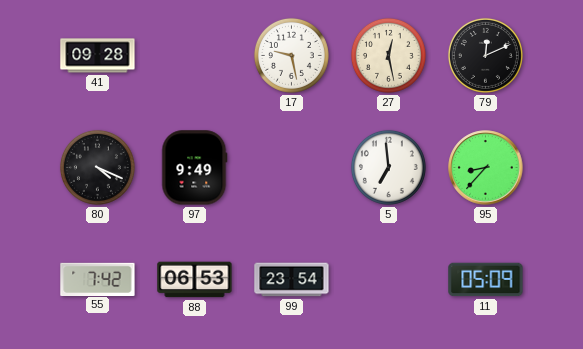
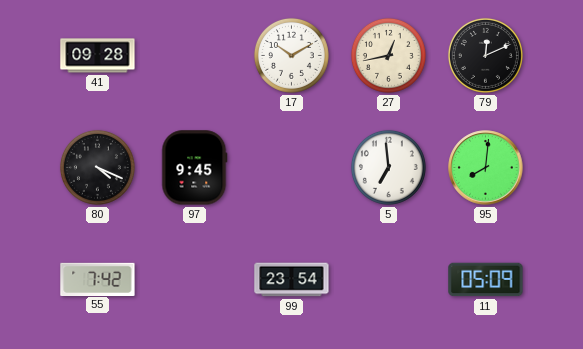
17: 9:28 -> 10:10 (291, 55)
27: 12:28 -> 12:43 (388, 55)
97: 9:49 -> 9:45 (195, 168)
95: 8:37 -> 8:01 (486, 168)
88: 06:53 -> none (195, 280)
